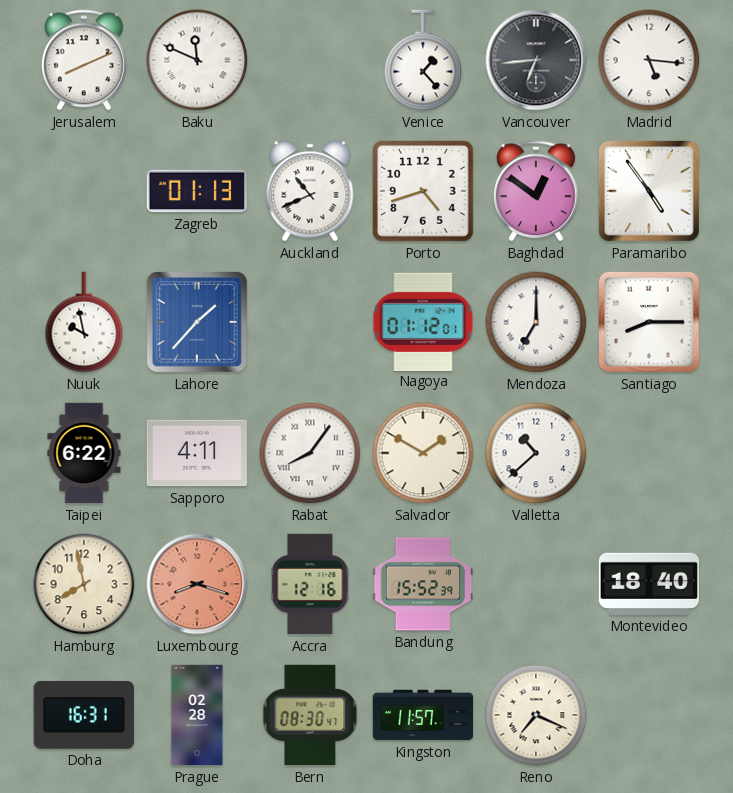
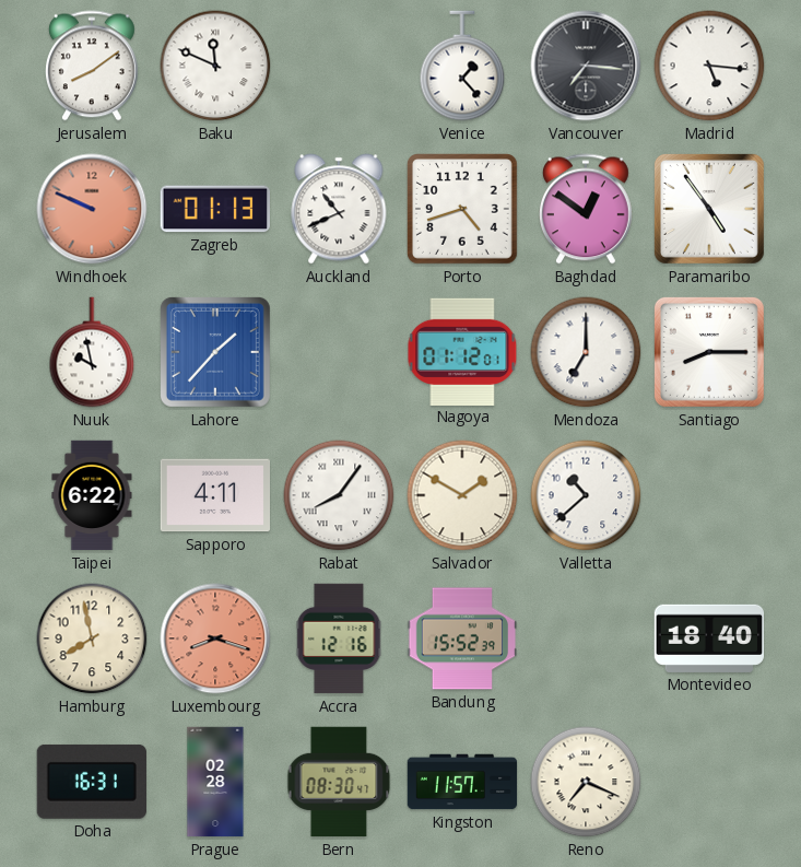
Jerusalem: 8:11 -> 8:09 (92, 66)
Vancouver: 6:44 -> 7:16 (586, 66)
Windhoek: none -> 9:49 (92, 209)
